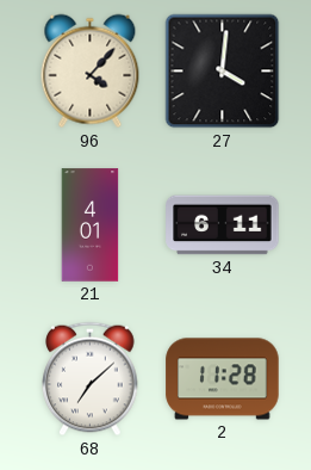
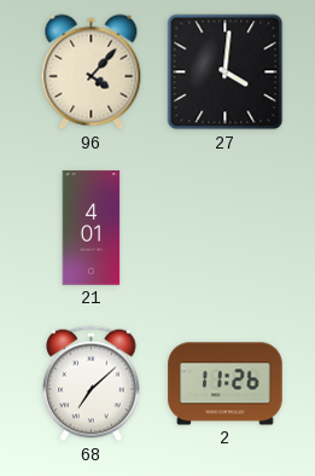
34: 6:11 -> none (223, 225)
2: 11:28 -> 11:26 (226, 384)
